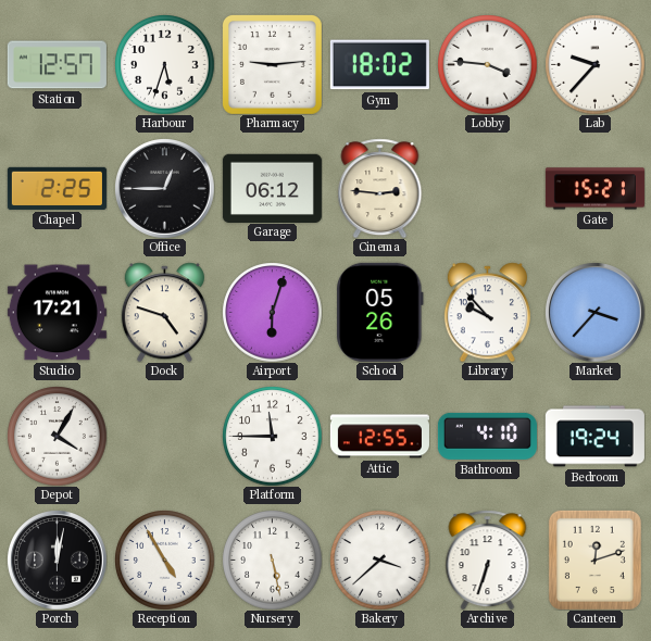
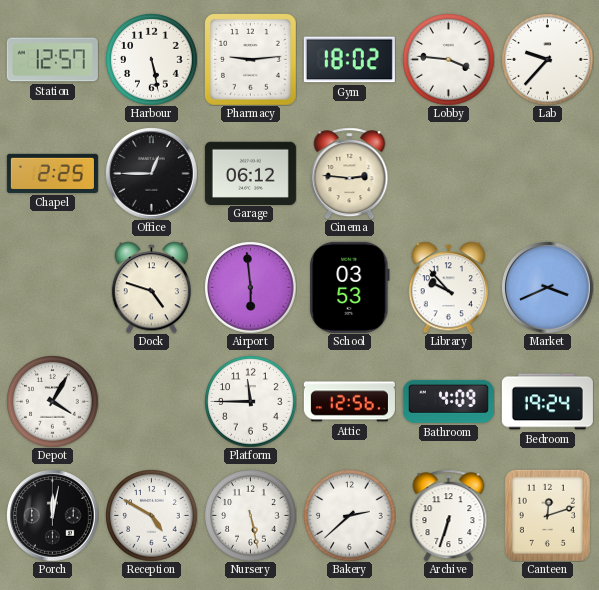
Harbour: 5:33 -> 5:28 (151, 59)
Gate: 15:21 -> none (594, 189)
Studio: 17:21 -> none (57, 313)
Airport: 6:03 -> 5:59 (250, 287)
School: 05:26 -> 03:53 (350, 287)
Market: 3:37 -> 3:41 (548, 288)
Attic: 12:55 -> 12:56 (349, 402)
Bathroom: 4:10 -> 4:09 (448, 401)
Reception: 4:55 -> 4:50 (151, 515)
Bakery: 3:38 -> 2:38 (349, 515)
